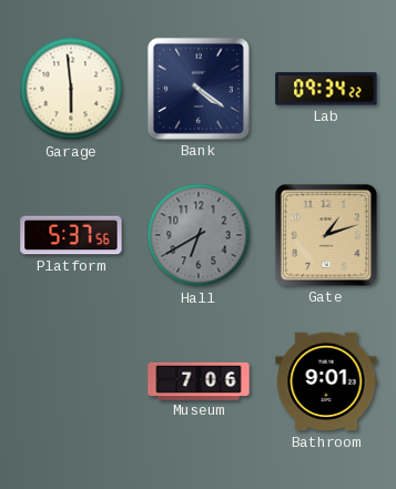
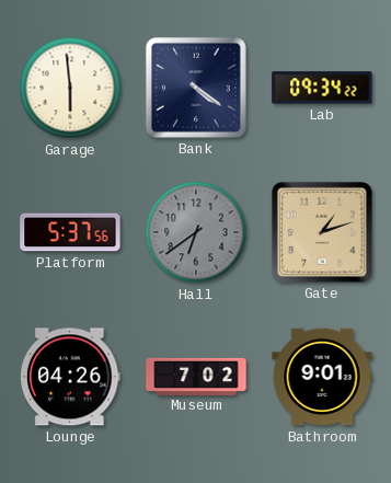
Hall: 6:40 -> 6:39 (196, 232)
Lounge: none -> 04:26 (71, 377)
Museum: 7:06 -> 7:02 (196, 376)
